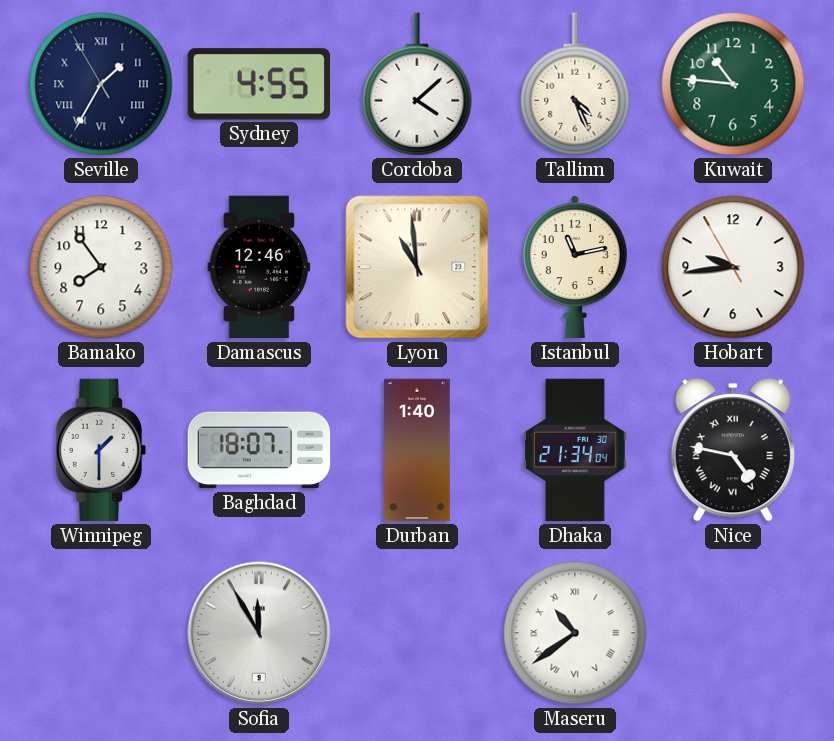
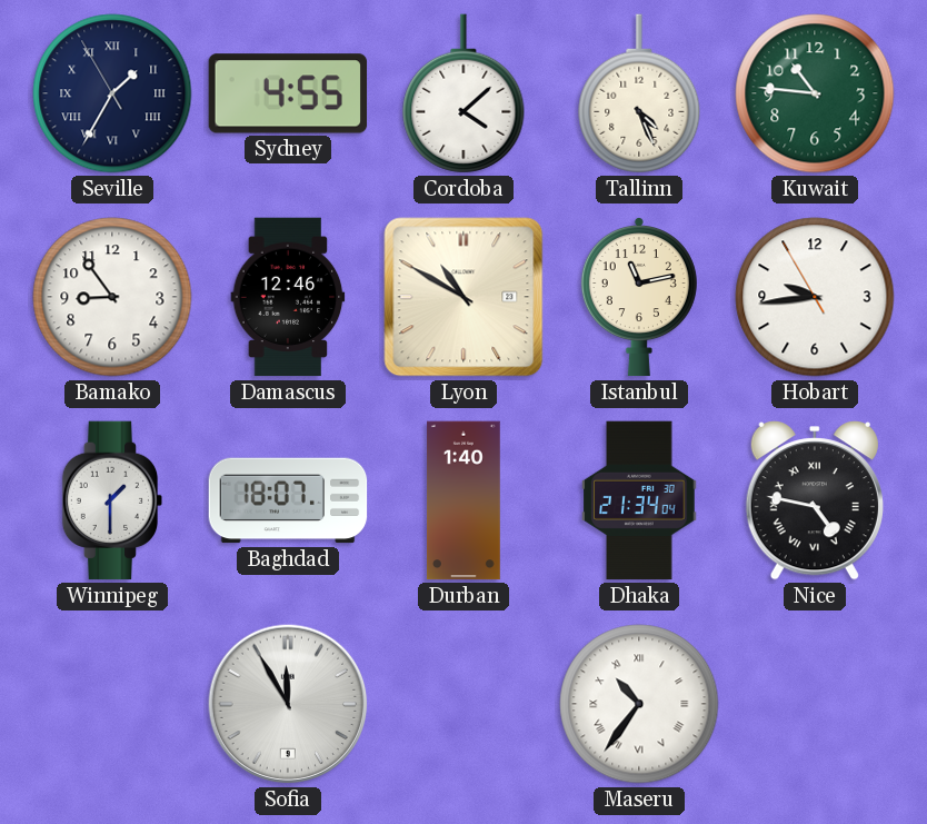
Bamako: 7:54 -> 8:54 (112, 297)
Lyon: 10:59 -> 10:50 (463, 297)
Maseru: 10:39 -> 10:36 (639, 704)
